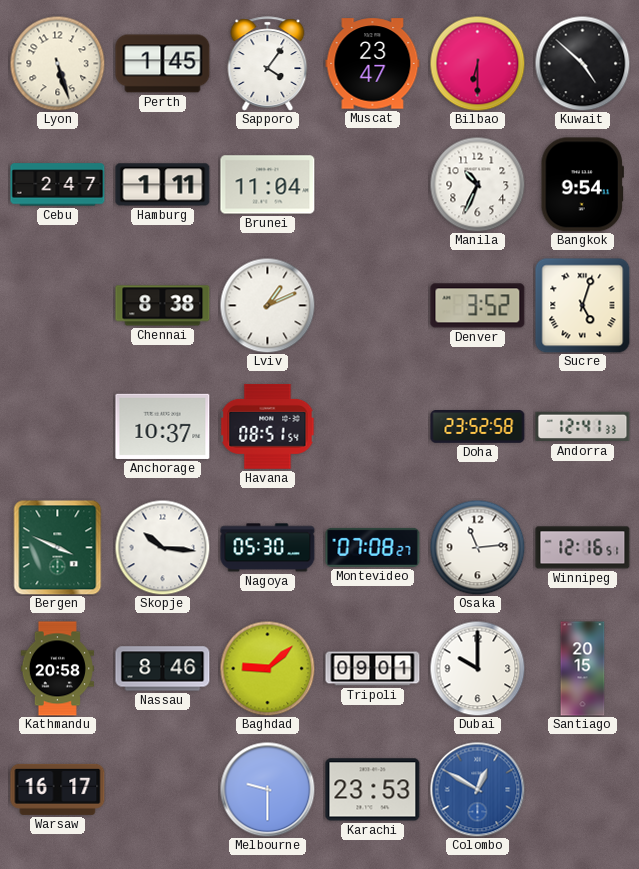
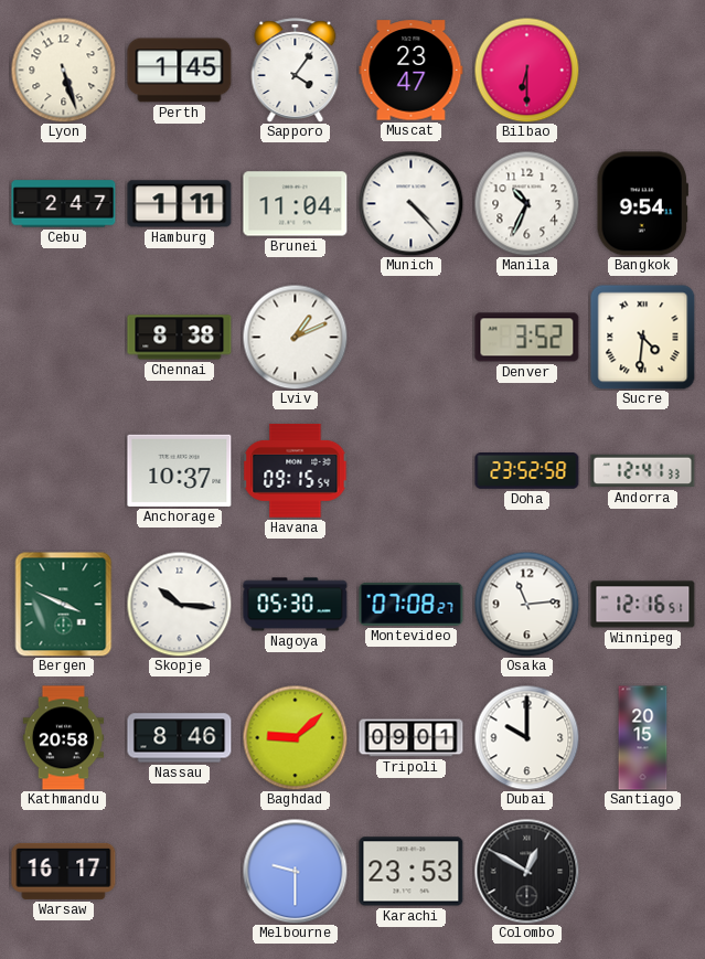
Kuwait: 4:52 -> none (582, 63)
Munich: none -> 4:23 (410, 203)
Sucre: 5:03 -> 4:31 (643, 338)
Havana: 08:51 -> 09:15 (296, 470)
Colombo dial: blue -> black (526, 871)
